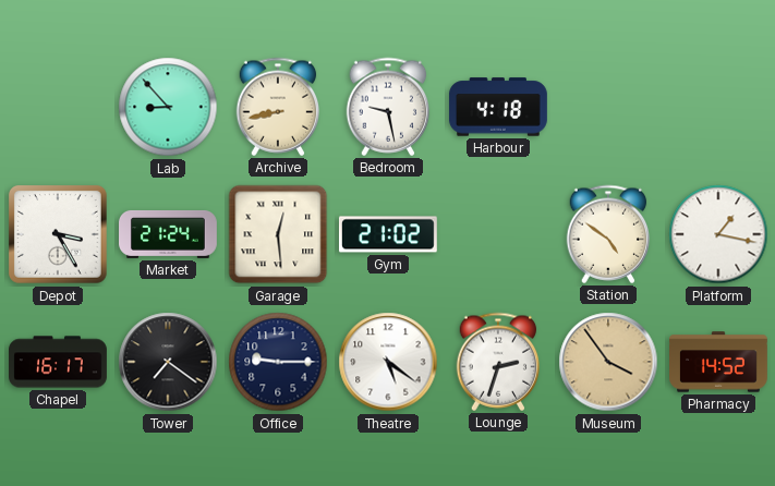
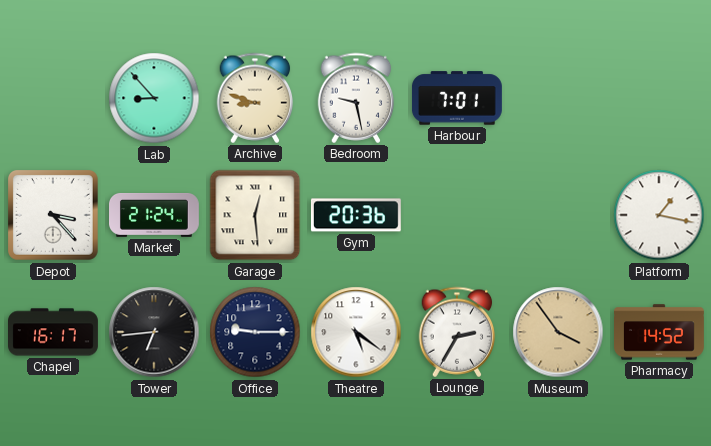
Archive: 8:43 -> 8:48 (255, 98)
Harbour: 4:18 -> 7:01 (457, 98)
Depot: 3:25 -> 3:23 (54, 216)
Gym: 21:02 -> 20:36 (356, 215)
Station: 4:51 -> none (608, 234)
Tower: 7:21 -> 6:44 (154, 332)
Lounge: 2:33 -> 2:35 (457, 332)
